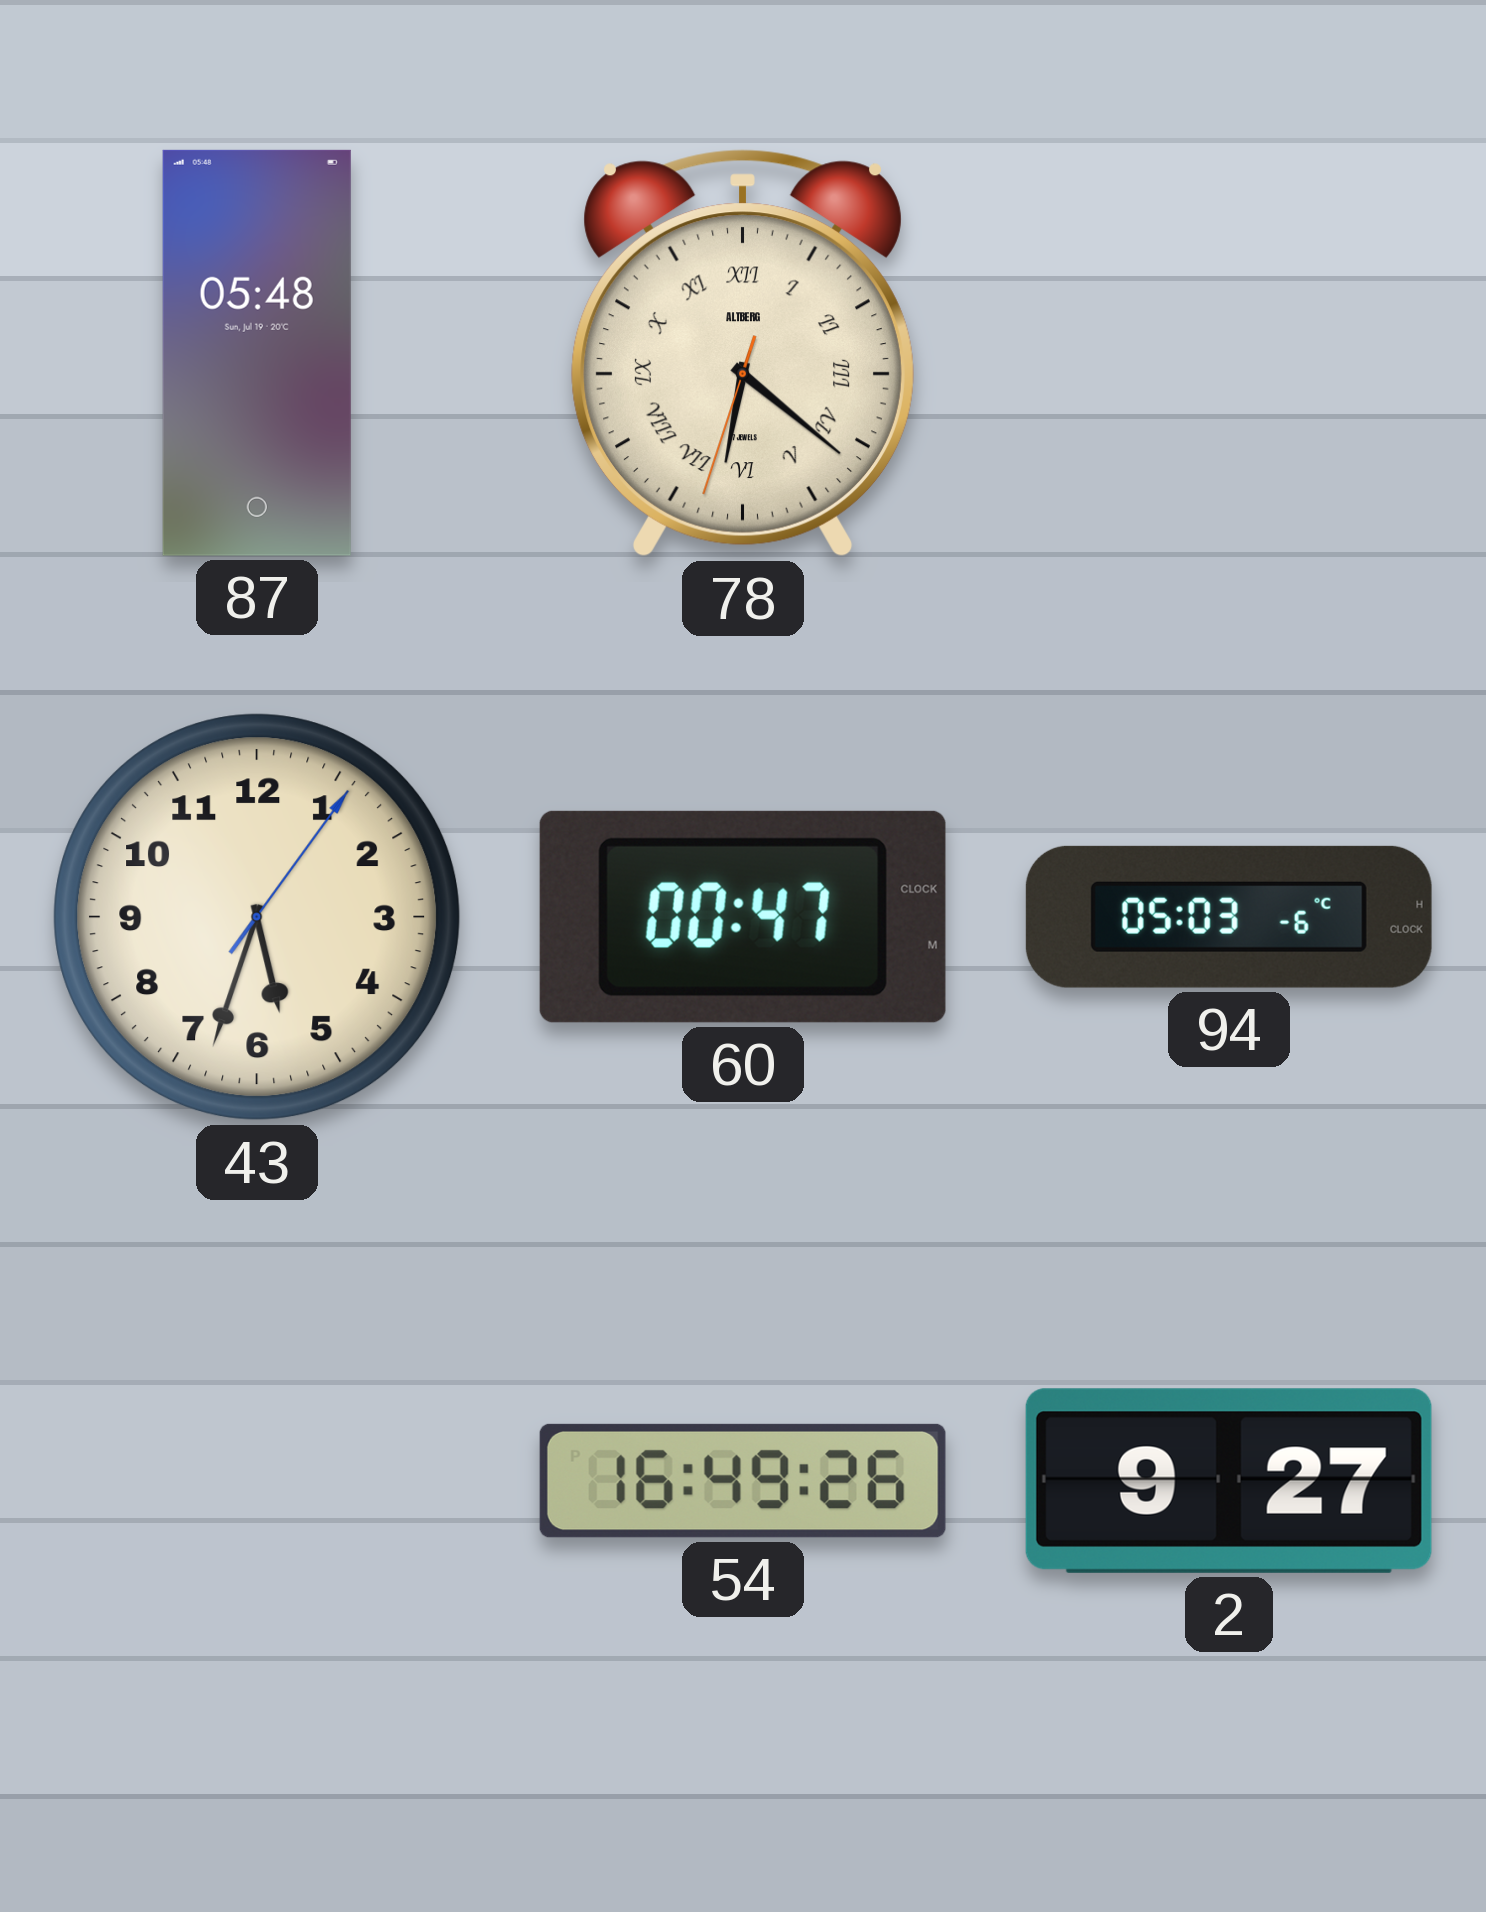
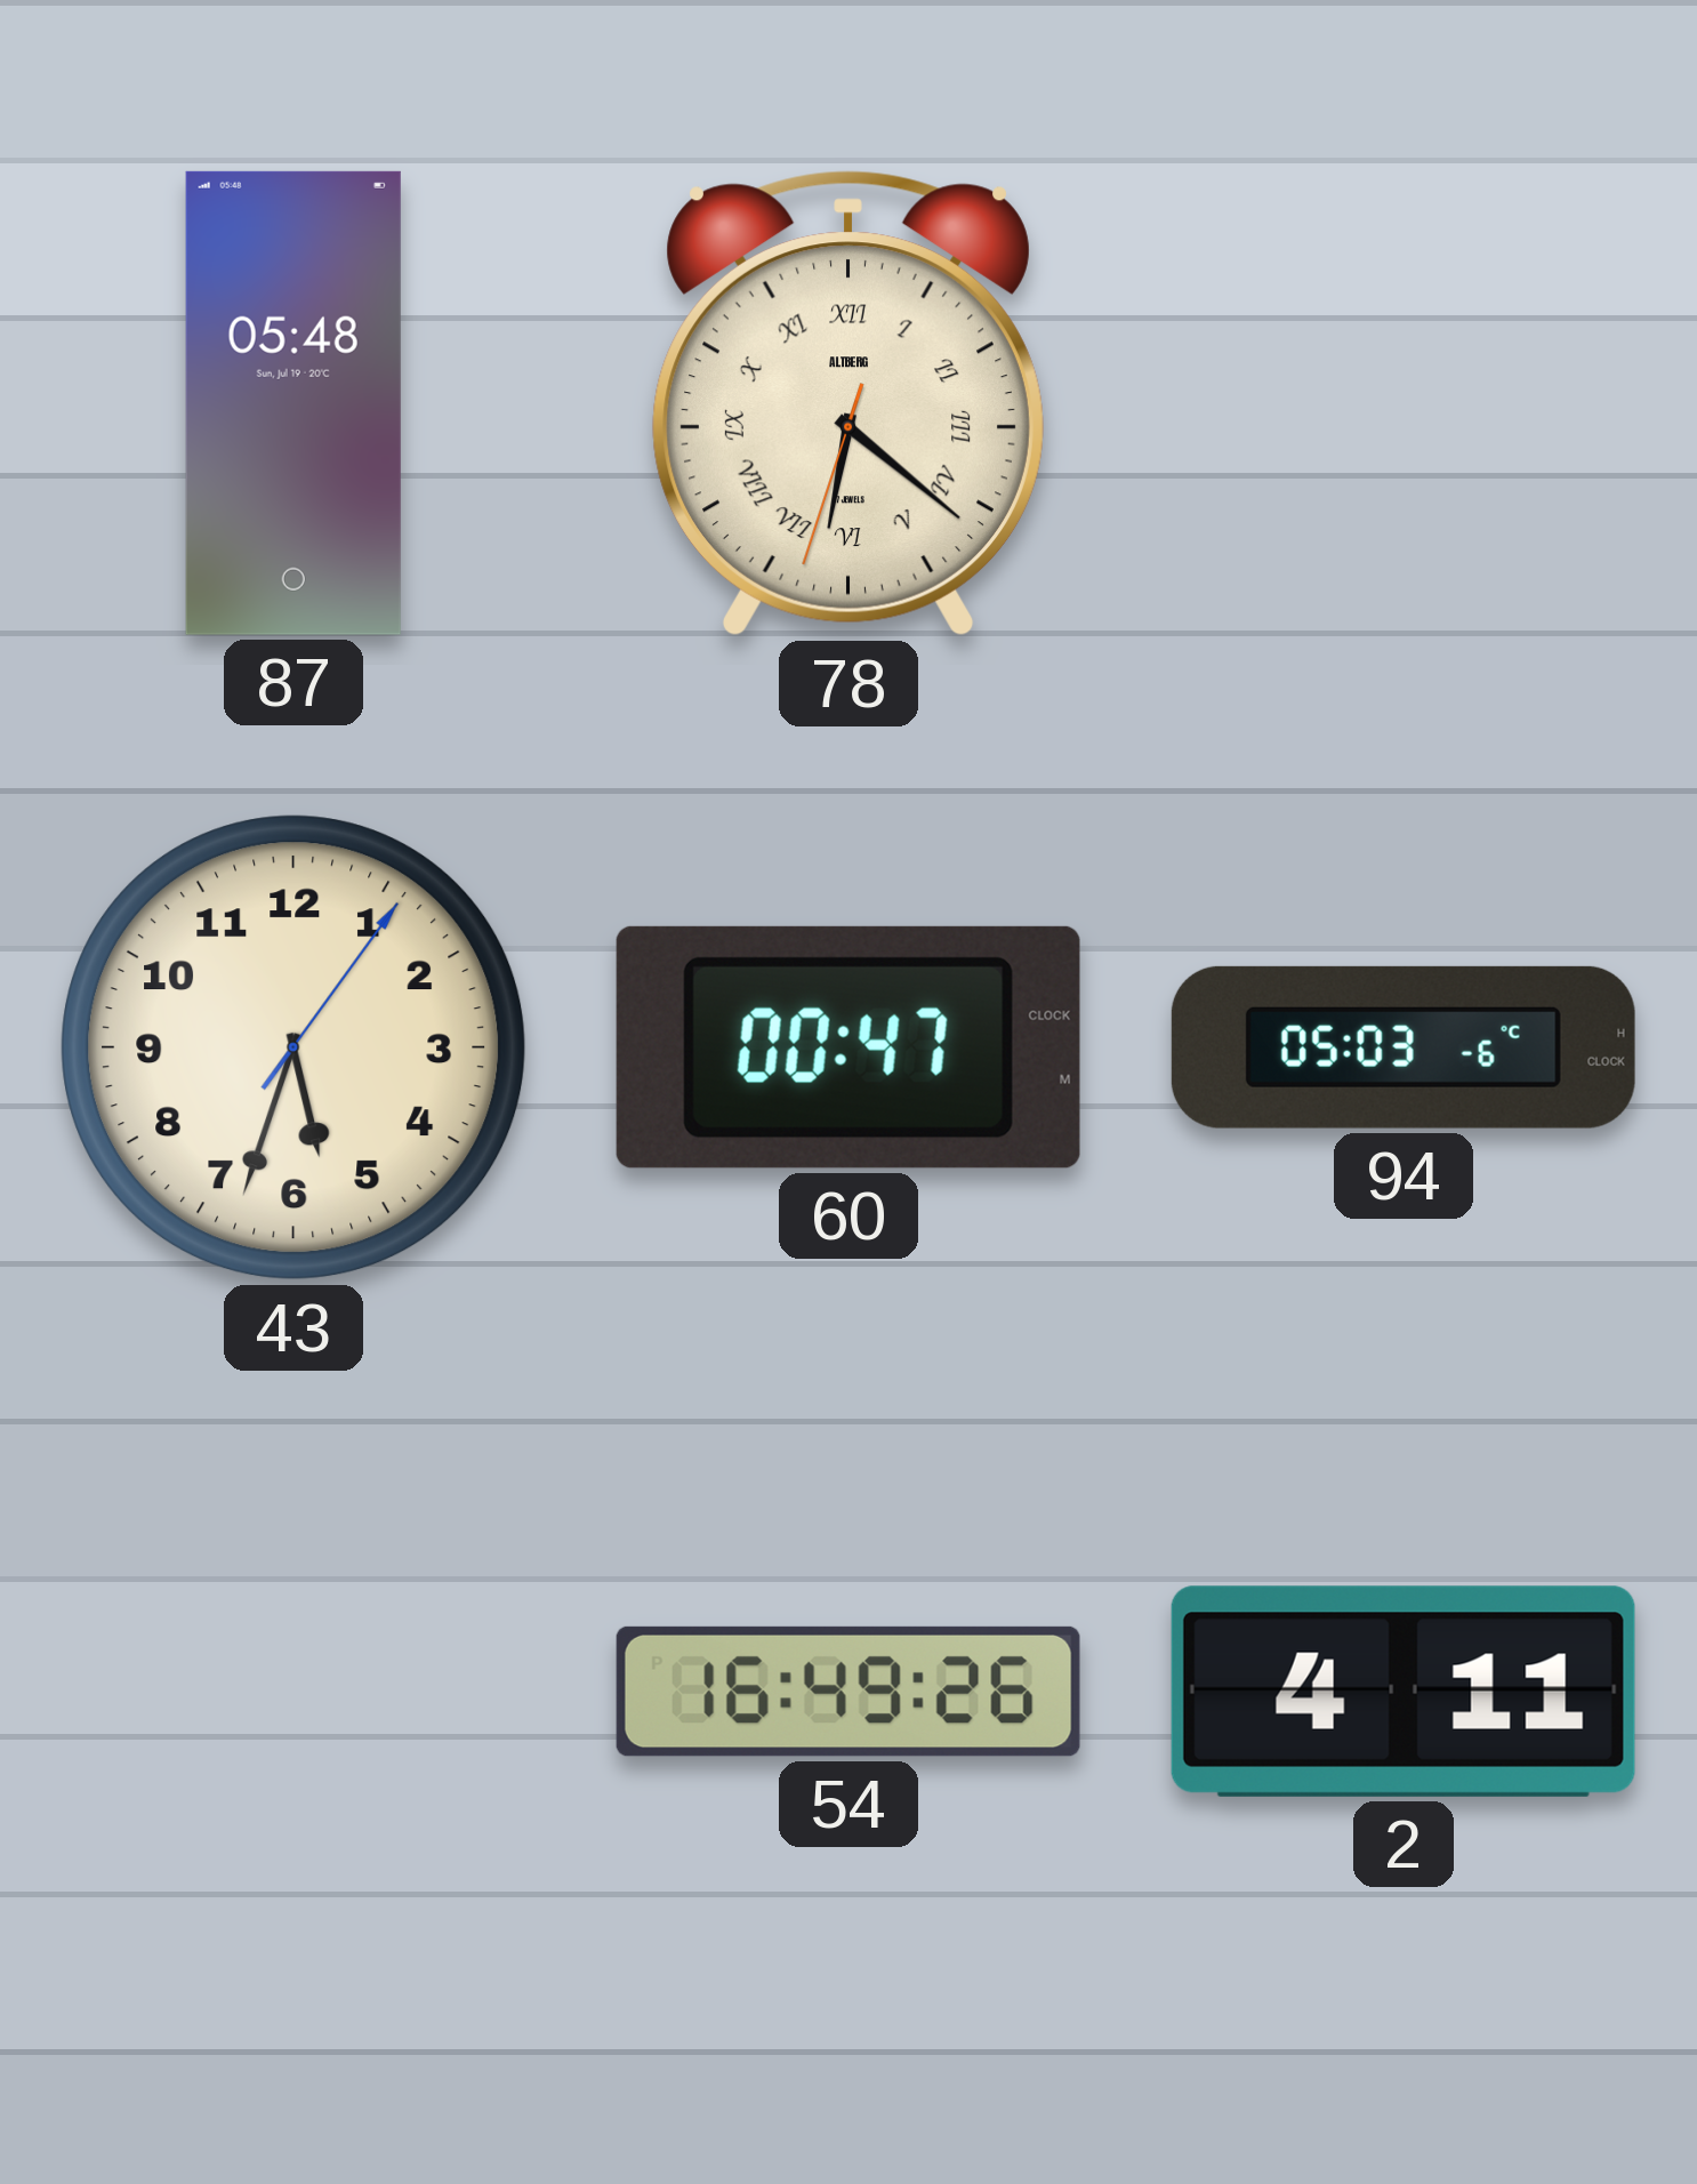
2: 9:27 -> 4:11 (1404, 1692)
